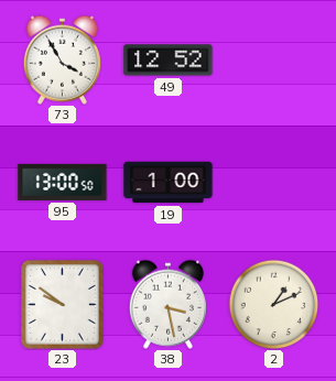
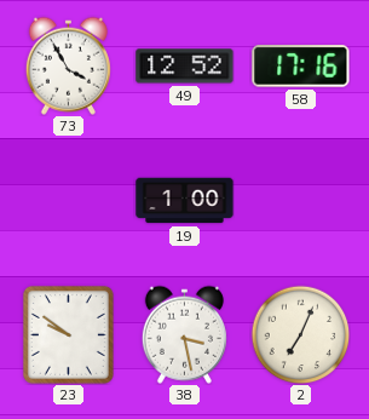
58: none -> 17:16 (301, 67)
95: 13:00 -> none (63, 182)
2: 1:11 -> 7:04 (300, 334)
